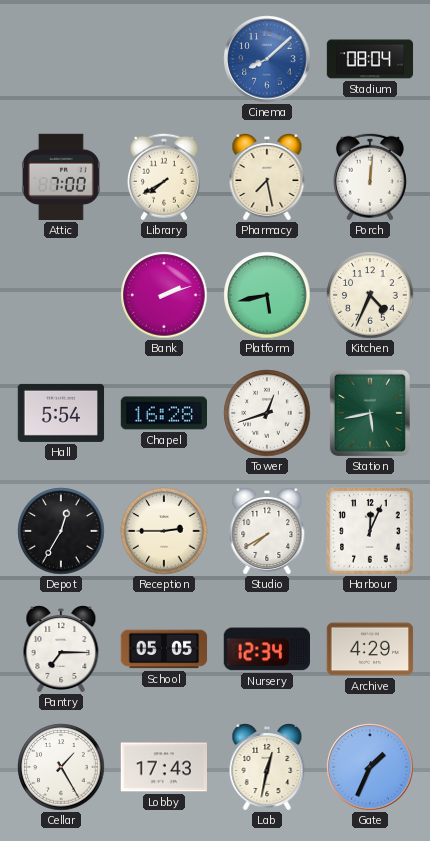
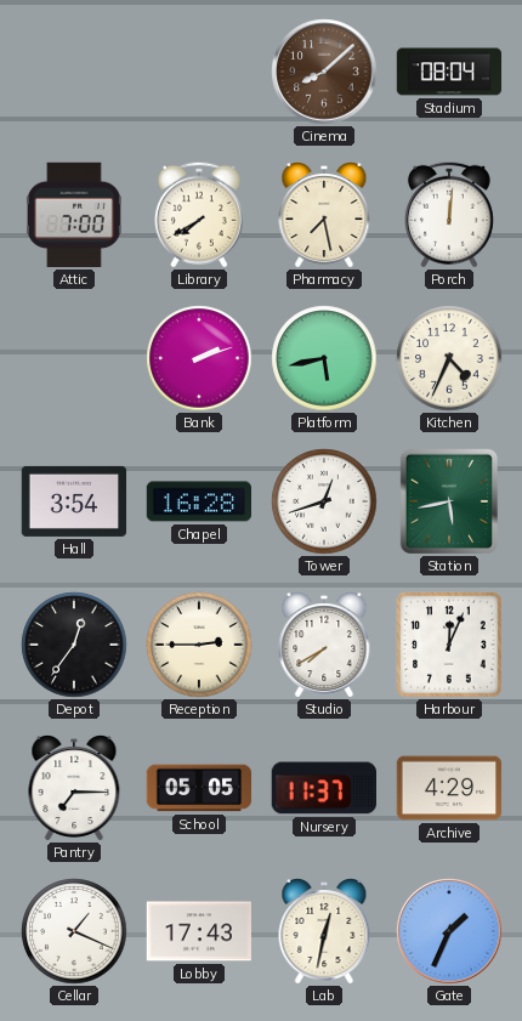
Cinema dial: blue -> brown (324, 72)
Hall: 5:54 -> 3:54 (74, 501)
Depot: 12:35 -> 12:36 (74, 645)
Nursery: 12:34 -> 11:37 (323, 788)
Cellar: 1:25 -> 1:19 (74, 931)
